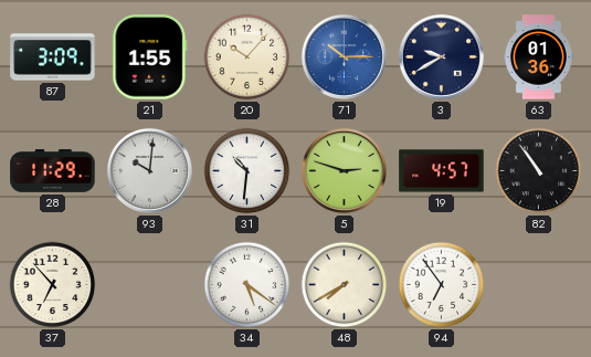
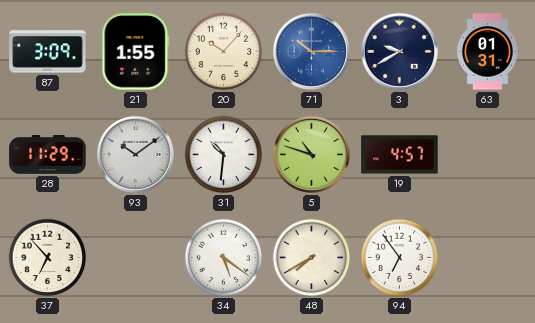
63: 01:36 -> 01:31 (487, 52)
93: 10:01 -> 10:09 (135, 154)
5: 2:48 -> 10:48 (311, 154)
82: 10:54 -> none (539, 171)
